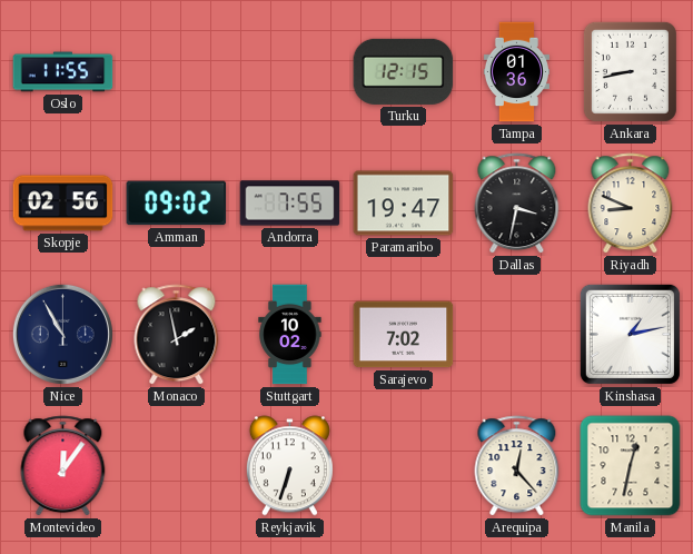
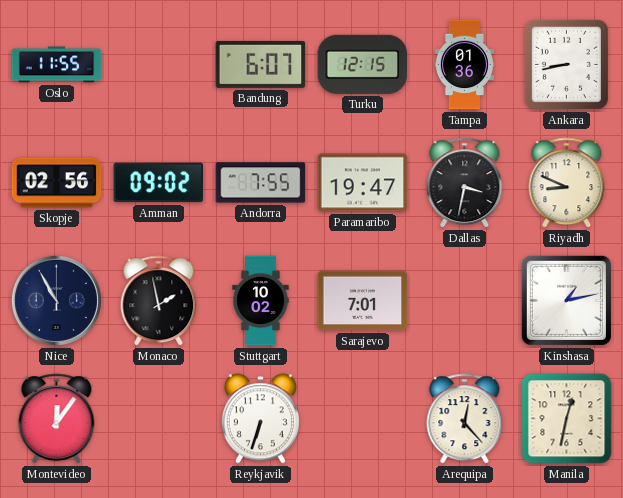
Bandung: none -> 6:07 (261, 64)
Sarajevo: 7:02 -> 7:01 (363, 301)
